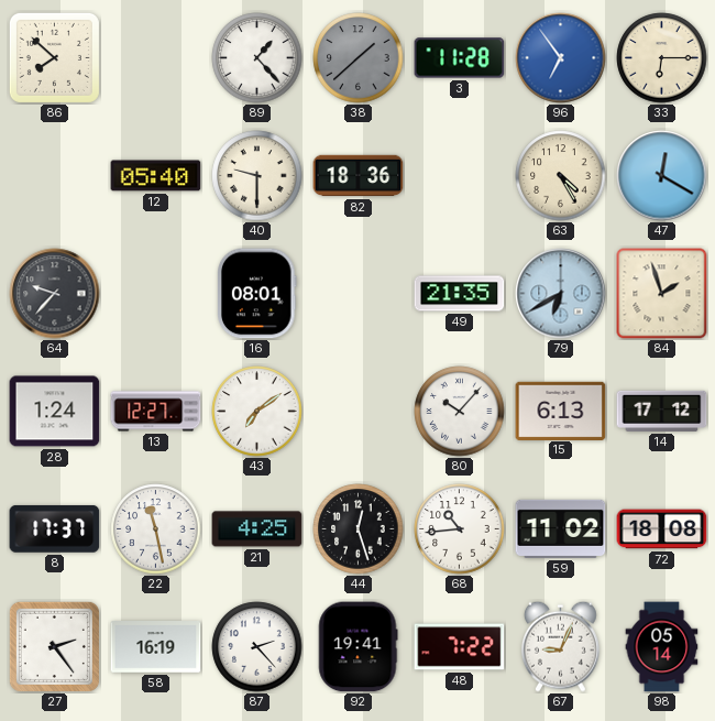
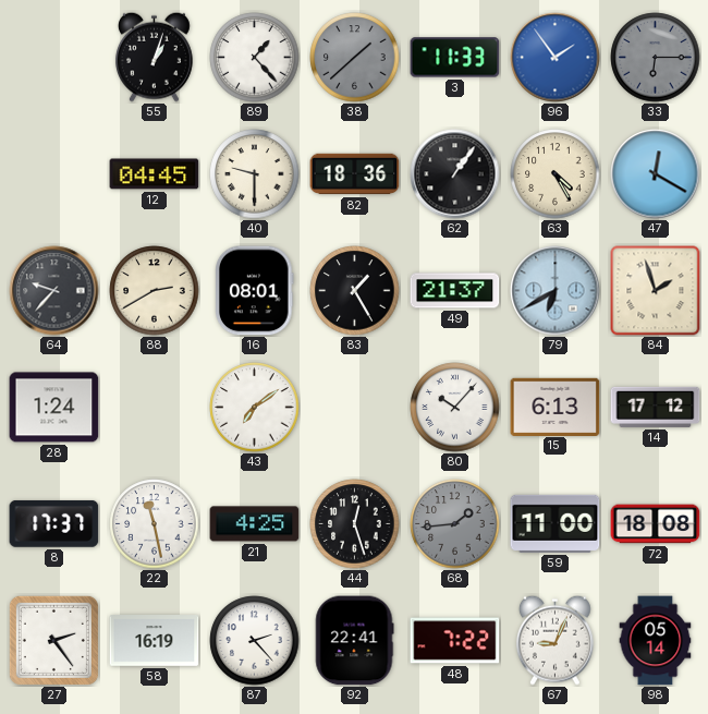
86: 7:52 -> none (54, 57)
55: none -> 1:03 (154, 57)
3: 11:28 -> 11:33 (455, 58)
96: 6:54 -> 1:54 (556, 58)
33 dial: cream -> grey (656, 58)
12: 05:40 -> 04:45 (155, 174)
62: none -> 1:06 (455, 174)
88: none -> 2:40 (155, 291)
83: none -> 1:25 (355, 291)
49: 21:35 -> 21:37 (455, 291)
13: 12:27 -> none (156, 412)
68: 10:44 -> 1:44 (455, 524)
68 dial: white -> grey (455, 524)
59: 11:02 -> 11:00 (556, 523)
92: 19:41 -> 22:41 (354, 641)
